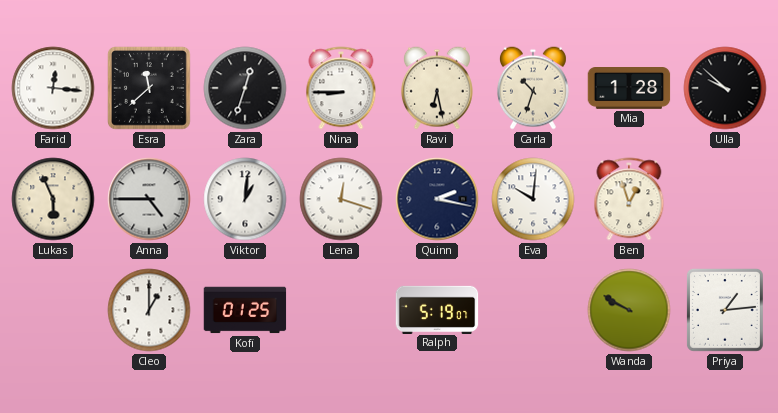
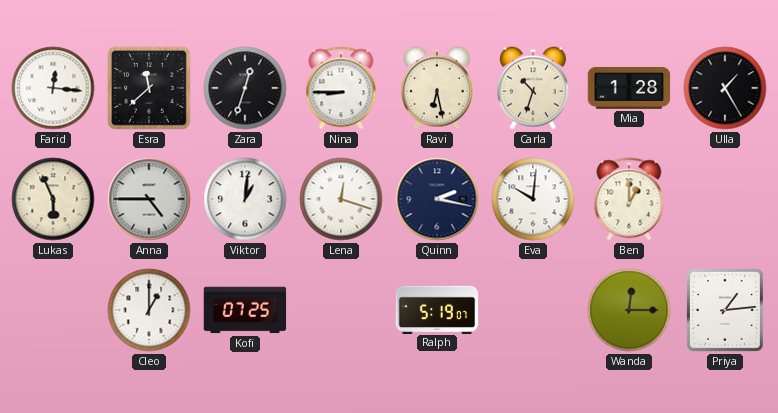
Ulla: 9:52 -> 1:25 (725, 88)
Ben: 12:57 -> 1:00 (629, 199)
Kofi: 01:25 -> 07:25 (245, 310)
Wanda: 9:50 -> 12:15 (629, 310)
